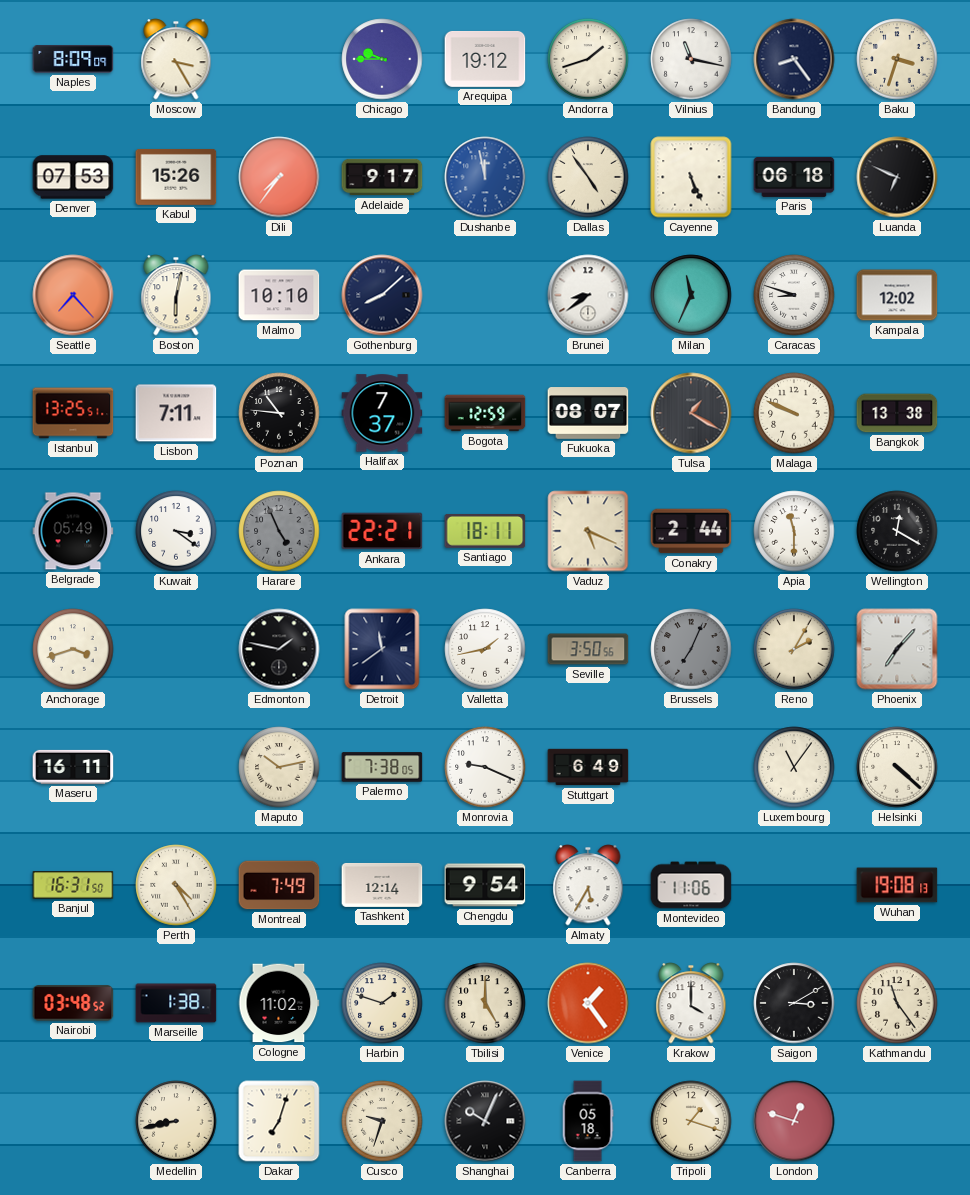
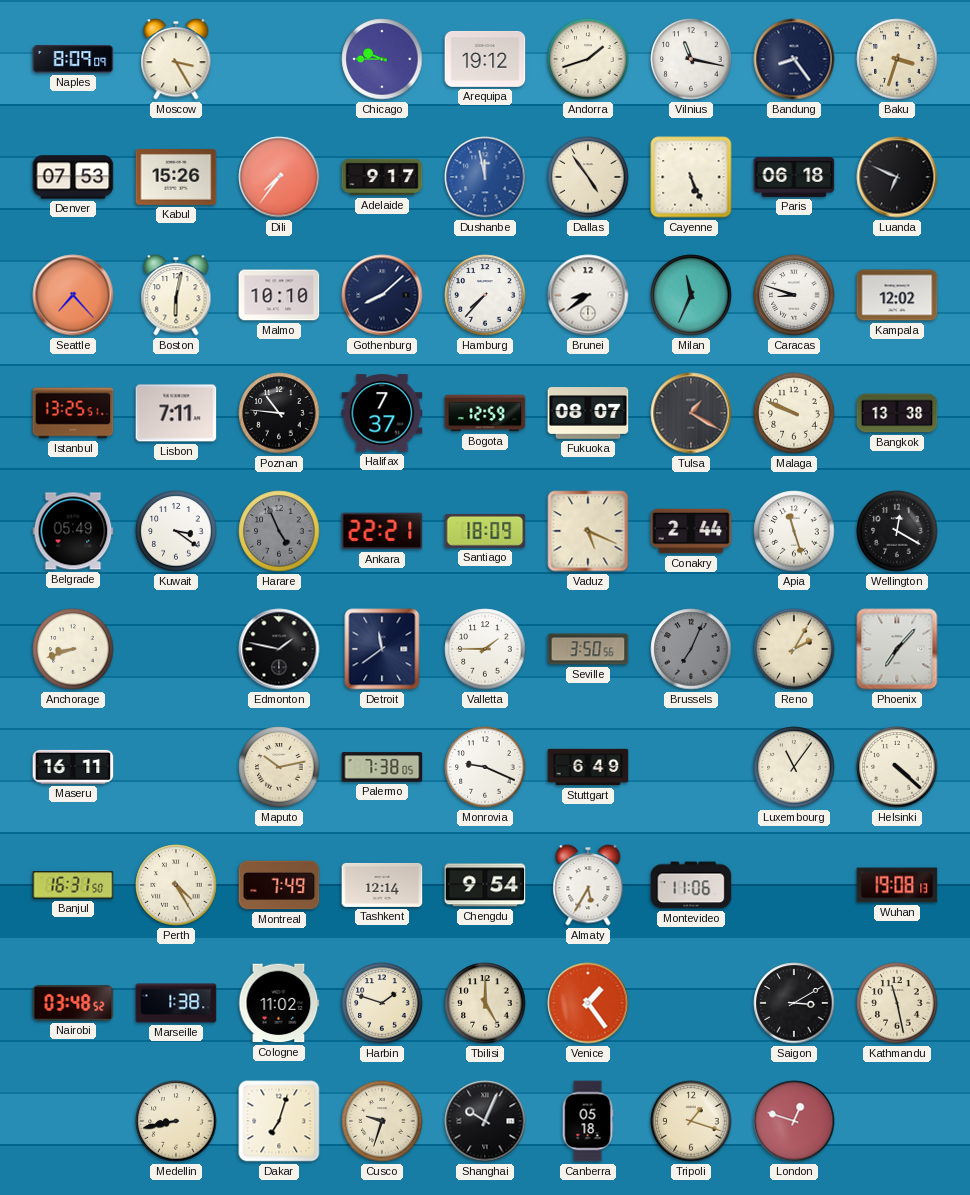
Hamburg: none -> 7:37 (485, 295)
Santiago: 18:11 -> 18:09 (485, 531)
Apia: 11:30 -> 11:27 (794, 531)
Anchorage: 3:42 -> 8:42 (73, 649)
Valletta: 1:43 -> 1:45 (485, 649)
Krakow: 4:00 -> none (691, 1003)
Kathmandu: 11:24 -> 11:28 (897, 1003)
